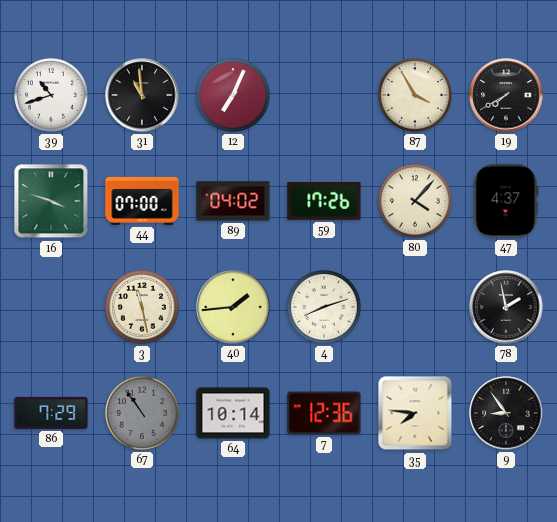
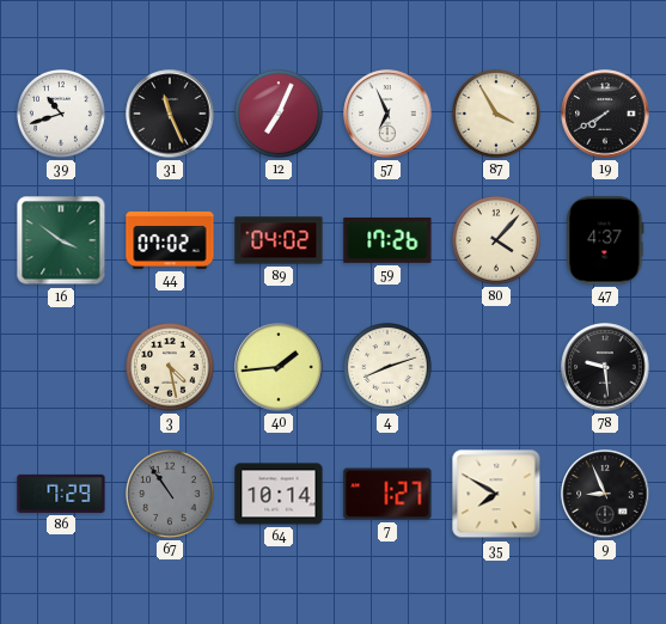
31: 10:59 -> 11:26 (170, 114)
57: none -> 6:56 (387, 114)
16: 3:48 -> 3:51 (61, 240)
44: 07:00 -> 07:02 (170, 240)
3: 11:28 -> 4:28 (171, 368)
78: 1:58 -> 9:29 (605, 367)
7: 12:36 -> 1:27 (387, 494)
35: 7:46 -> 7:50 (496, 494)
9: 8:54 -> 8:56 (605, 494)
